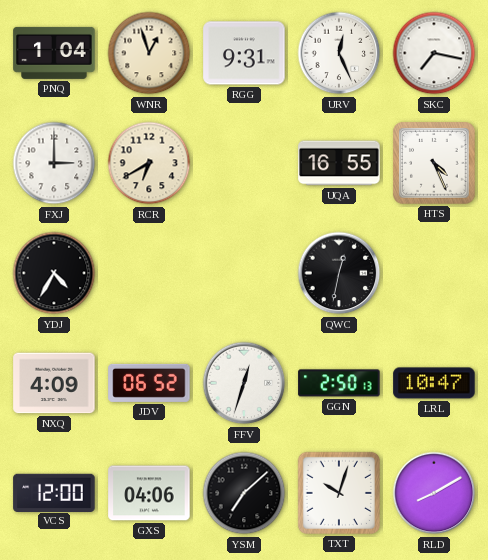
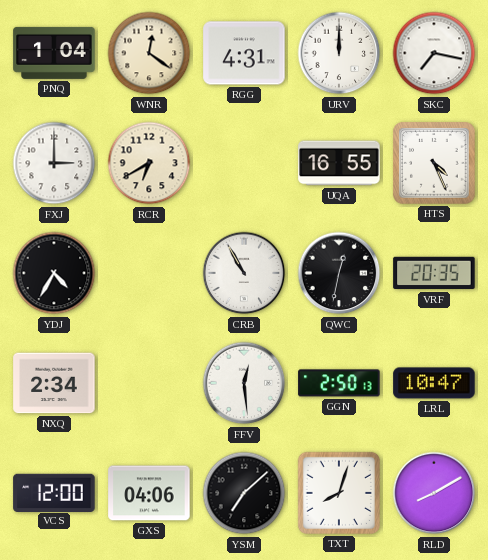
WNR: 12:57 -> 12:21 (149, 53)
RGG: 9:31 -> 4:31 (244, 53)
URV: 12:26 -> 12:00 (339, 53)
CRB: none -> 10:55 (244, 273)
VRF: none -> 20:35 (434, 273)
NXQ: 4:09 -> 2:34 (54, 383)
JDV: 06:52 -> none (149, 383)
FFV: 12:33 -> 12:29 (244, 383)
TXT: 10:03 -> 8:03 (339, 493)
